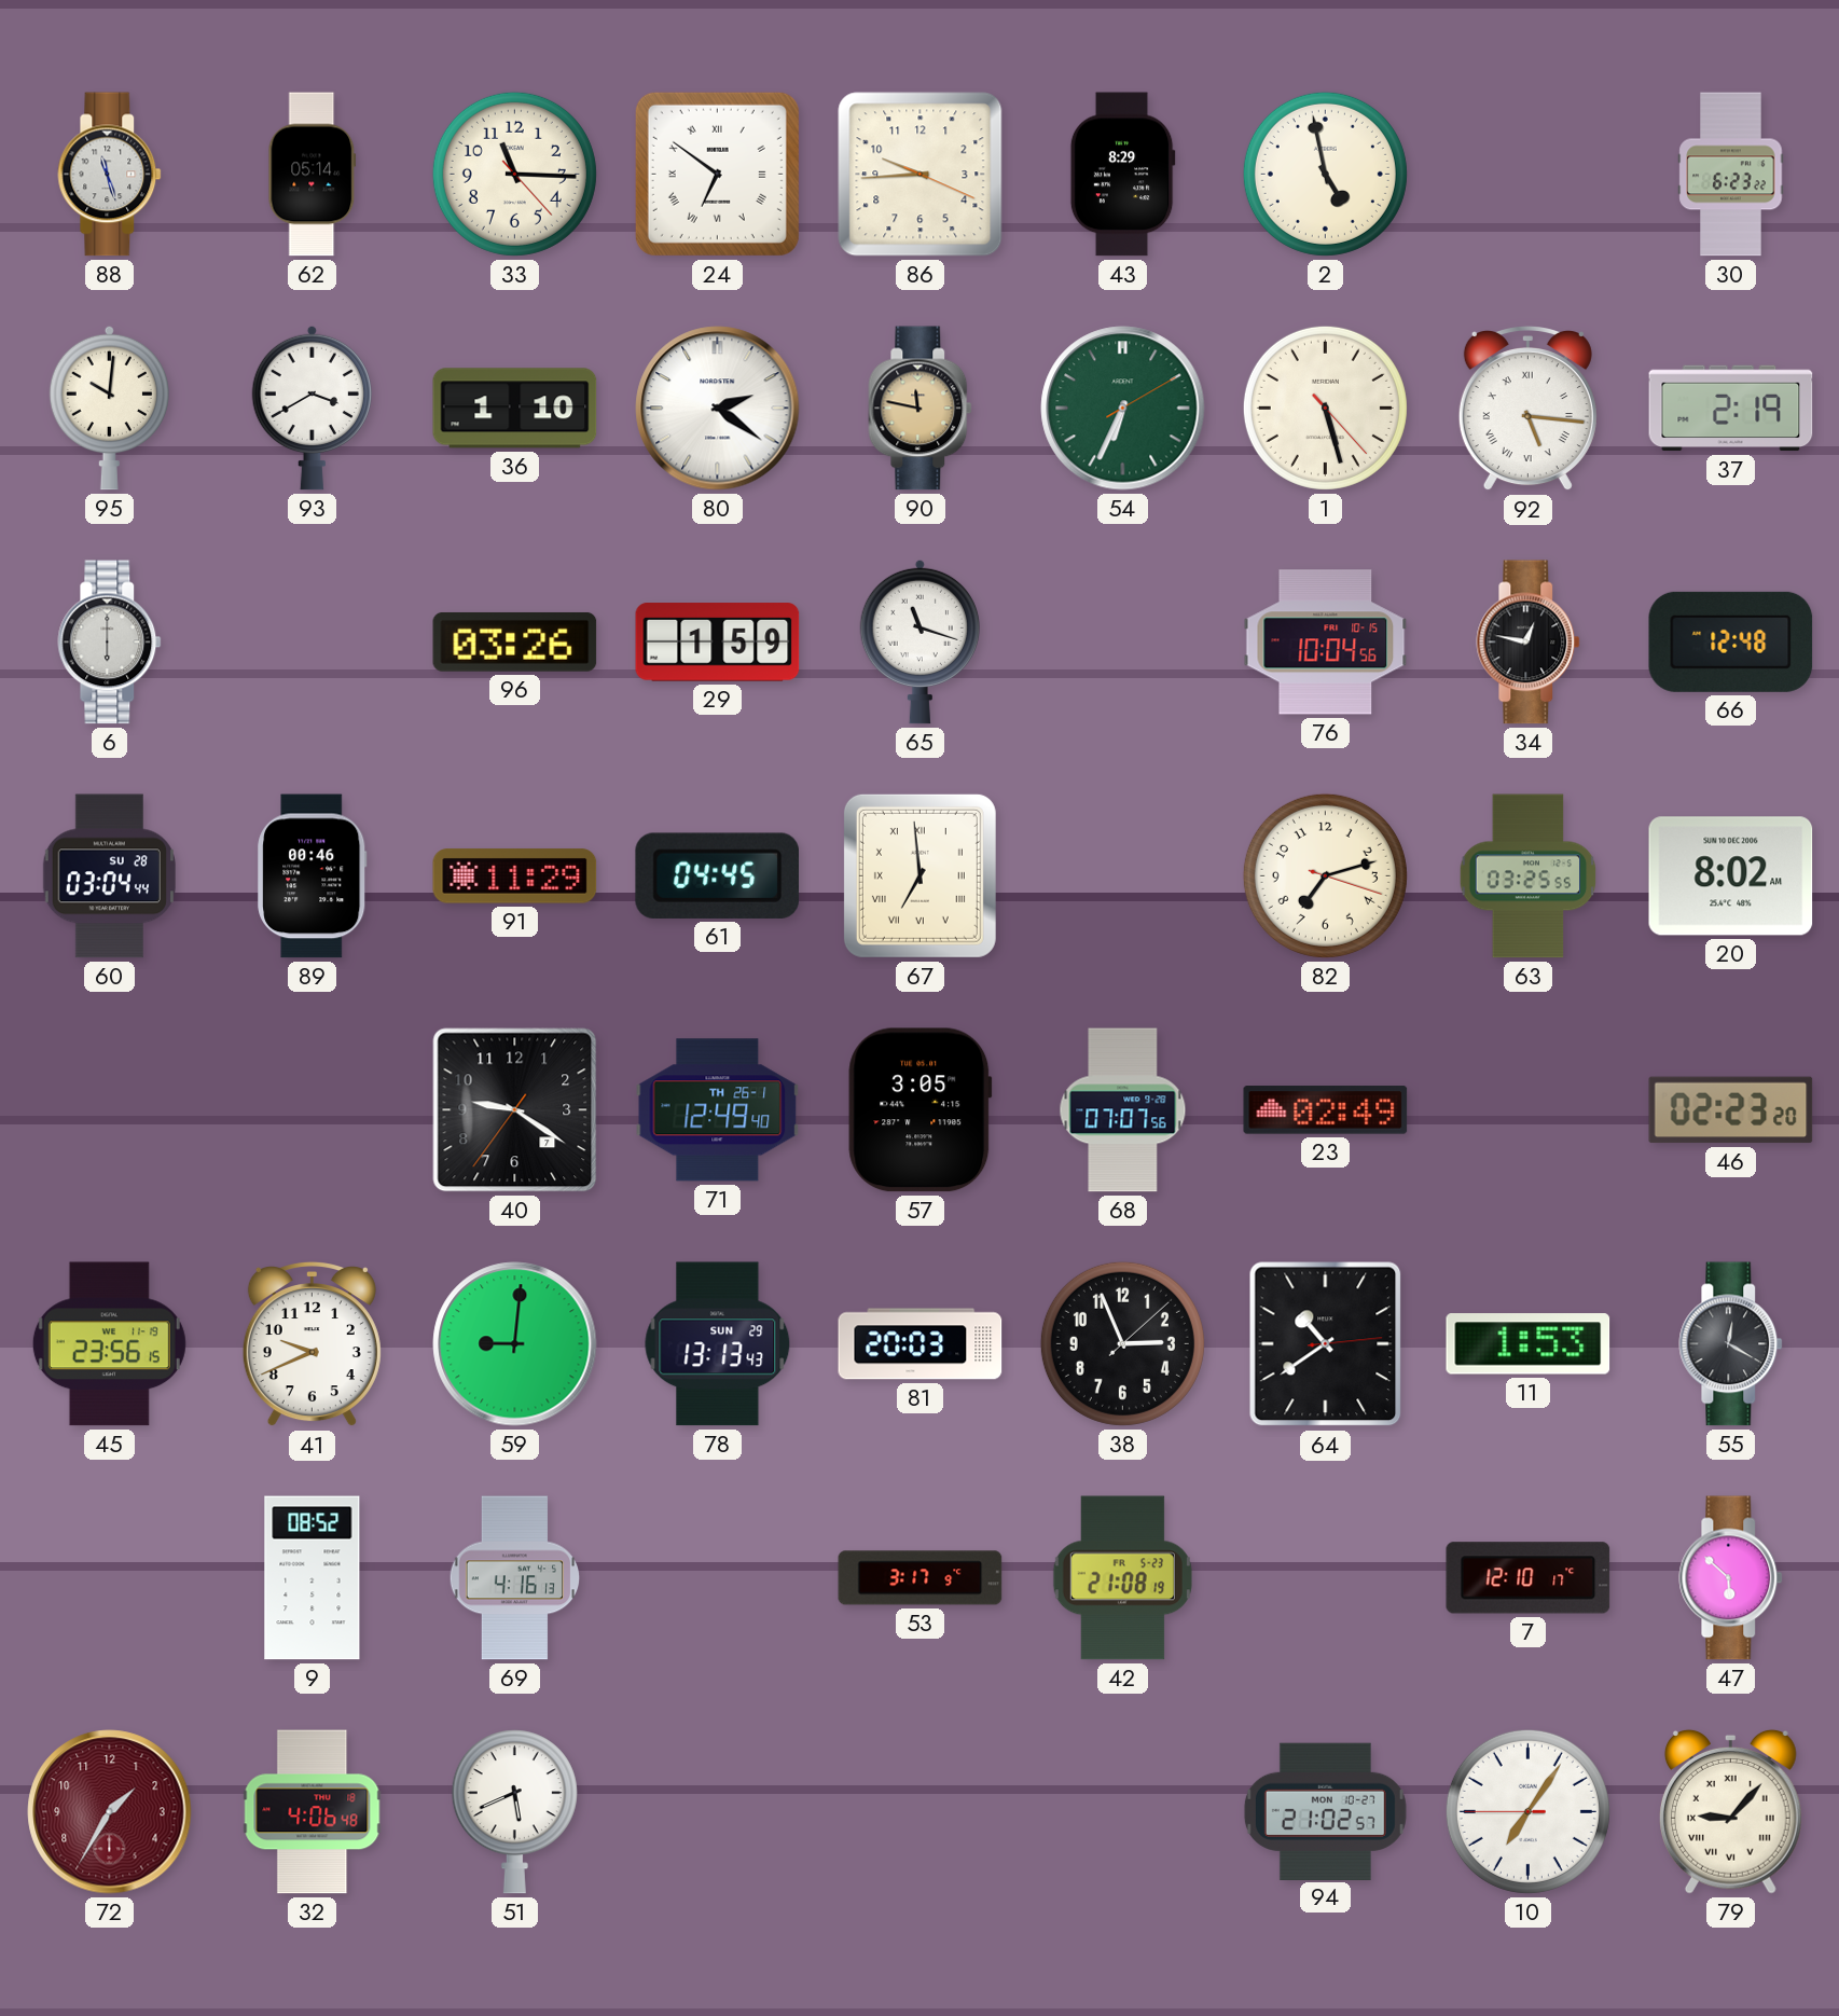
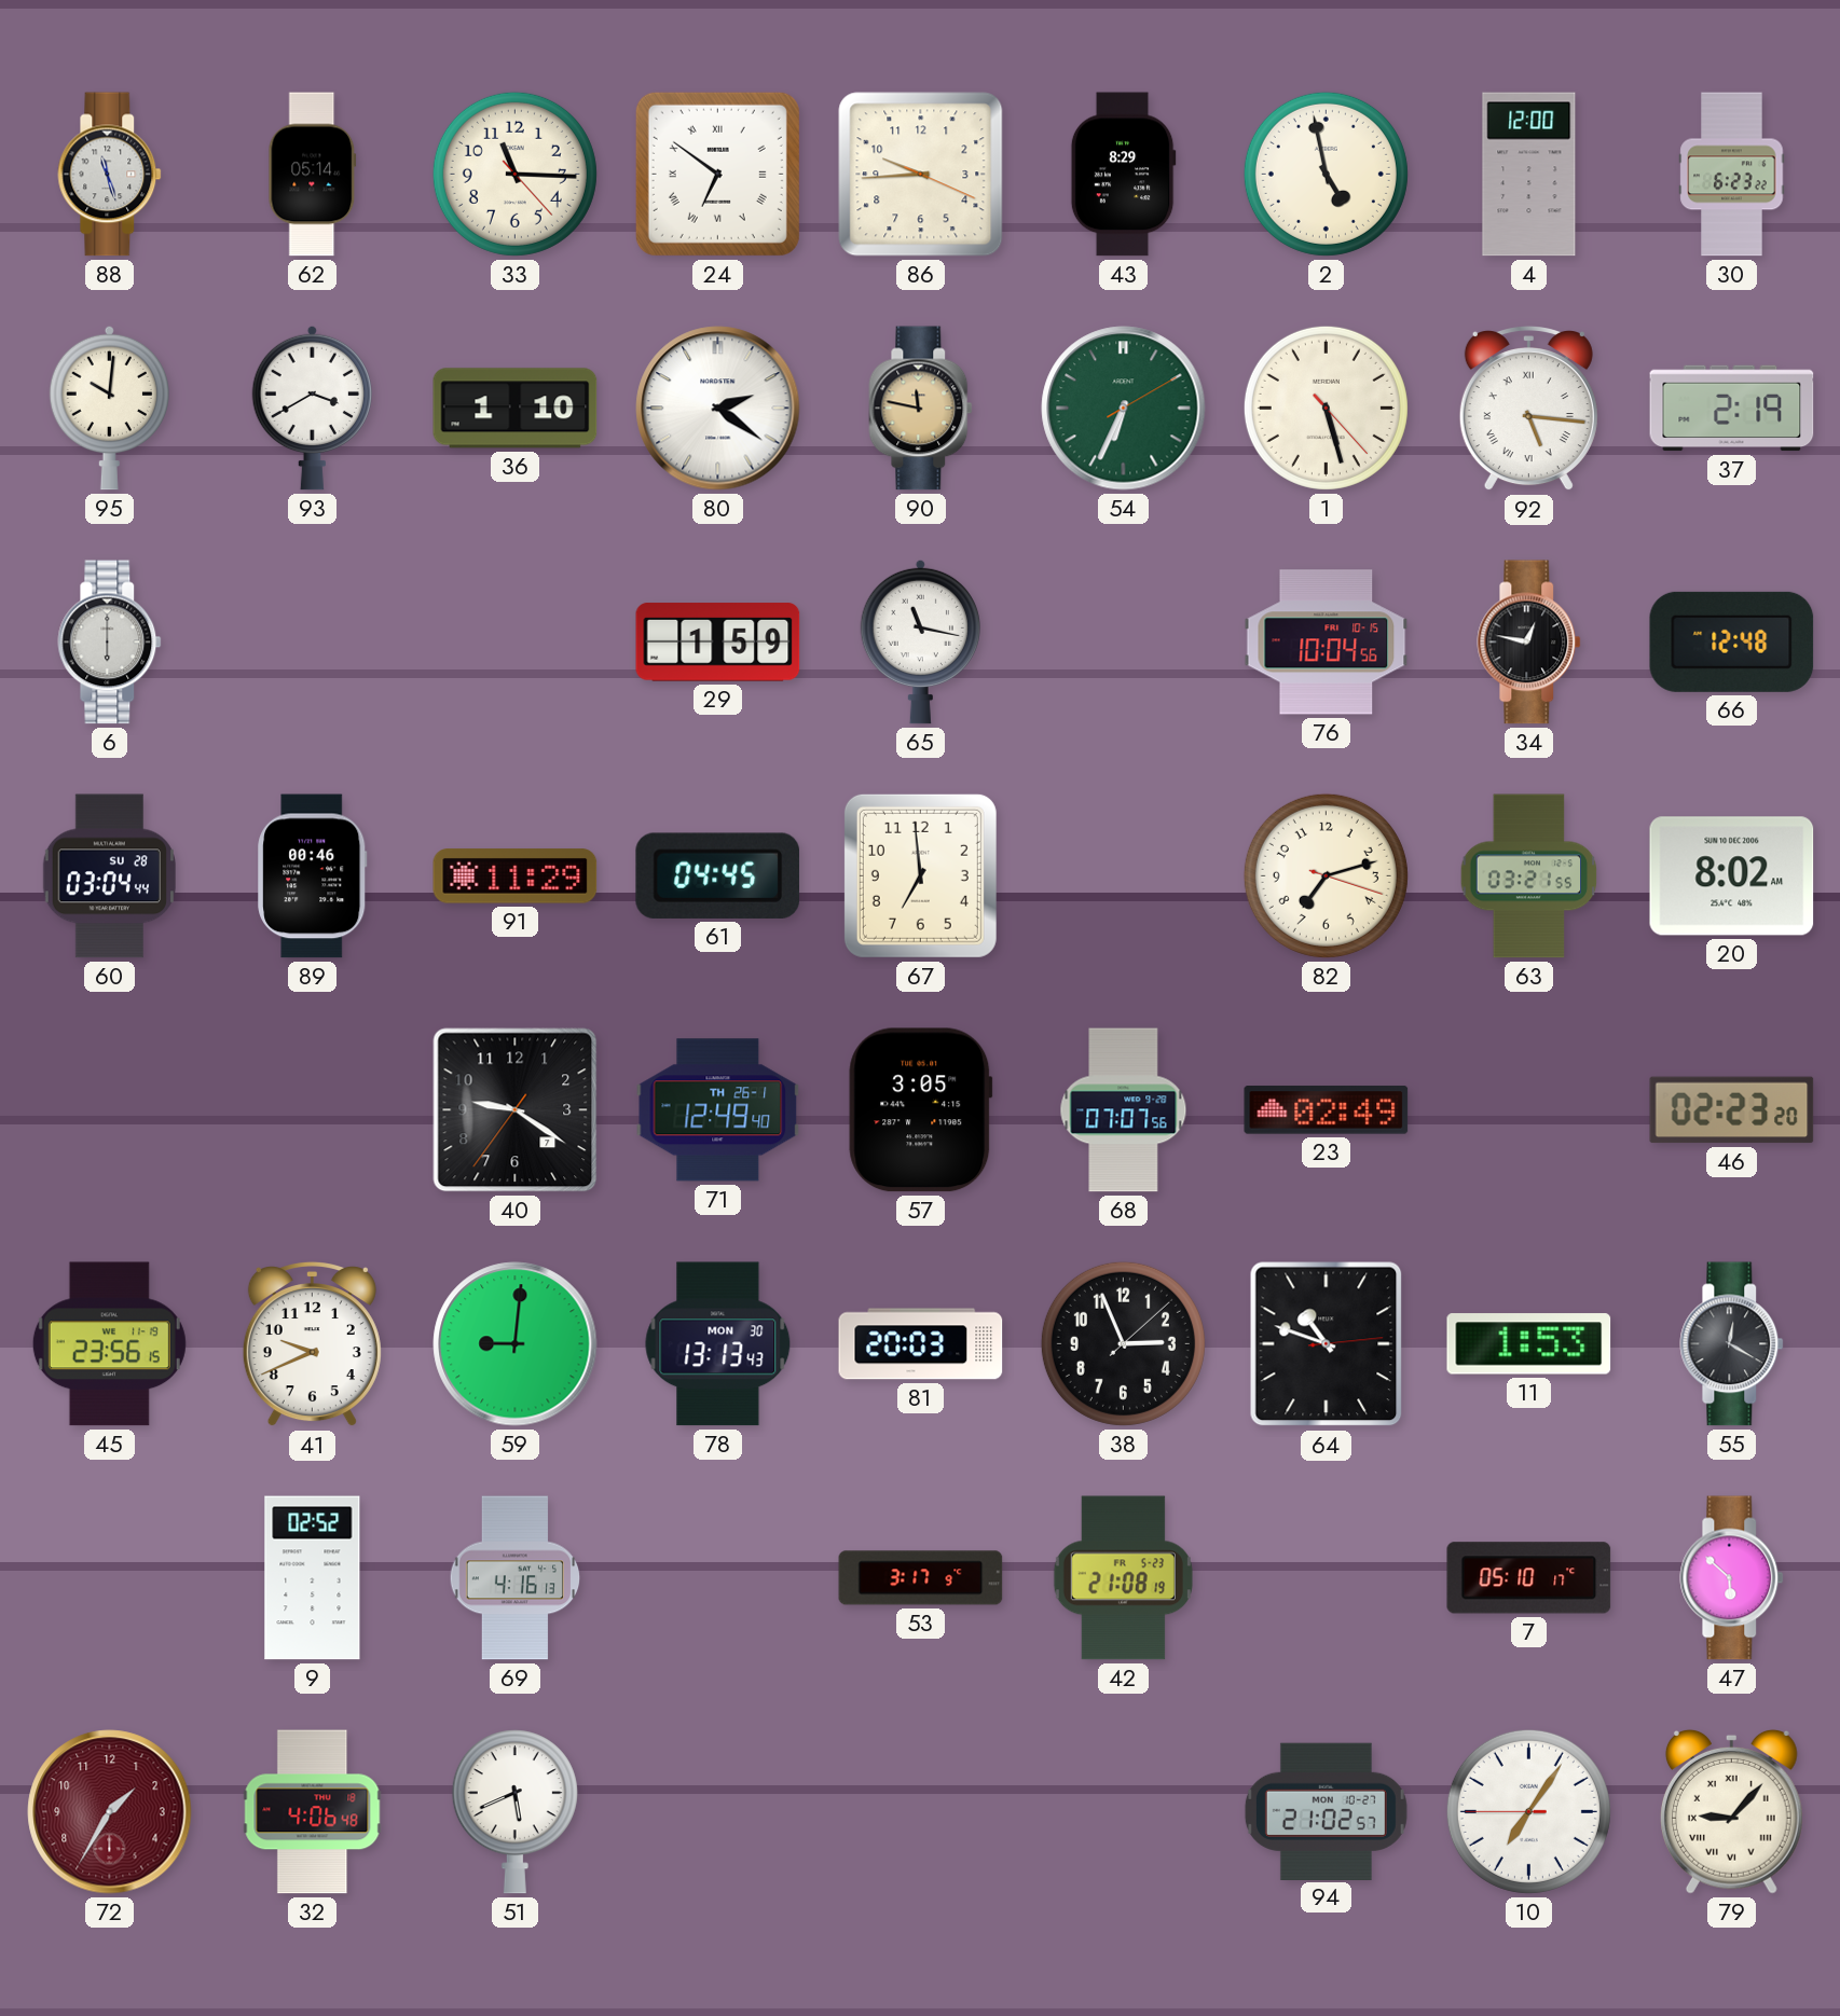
4: none -> 12:00 (1529, 175)
96: 03:26 -> none (515, 643)
65: 11:18 -> 11:17 (920, 641)
67 numerals: Roman -> Arabic (920, 875)
63: 03:25 -> 03:21 (1529, 876)
78 date: SUN 29 -> MON 30 (718, 1344)
64: 10:39 -> 10:48 (1327, 1344)
9: 08:52 -> 02:52 (313, 1578)
7: 12:10 -> 05:10 (1529, 1578)
